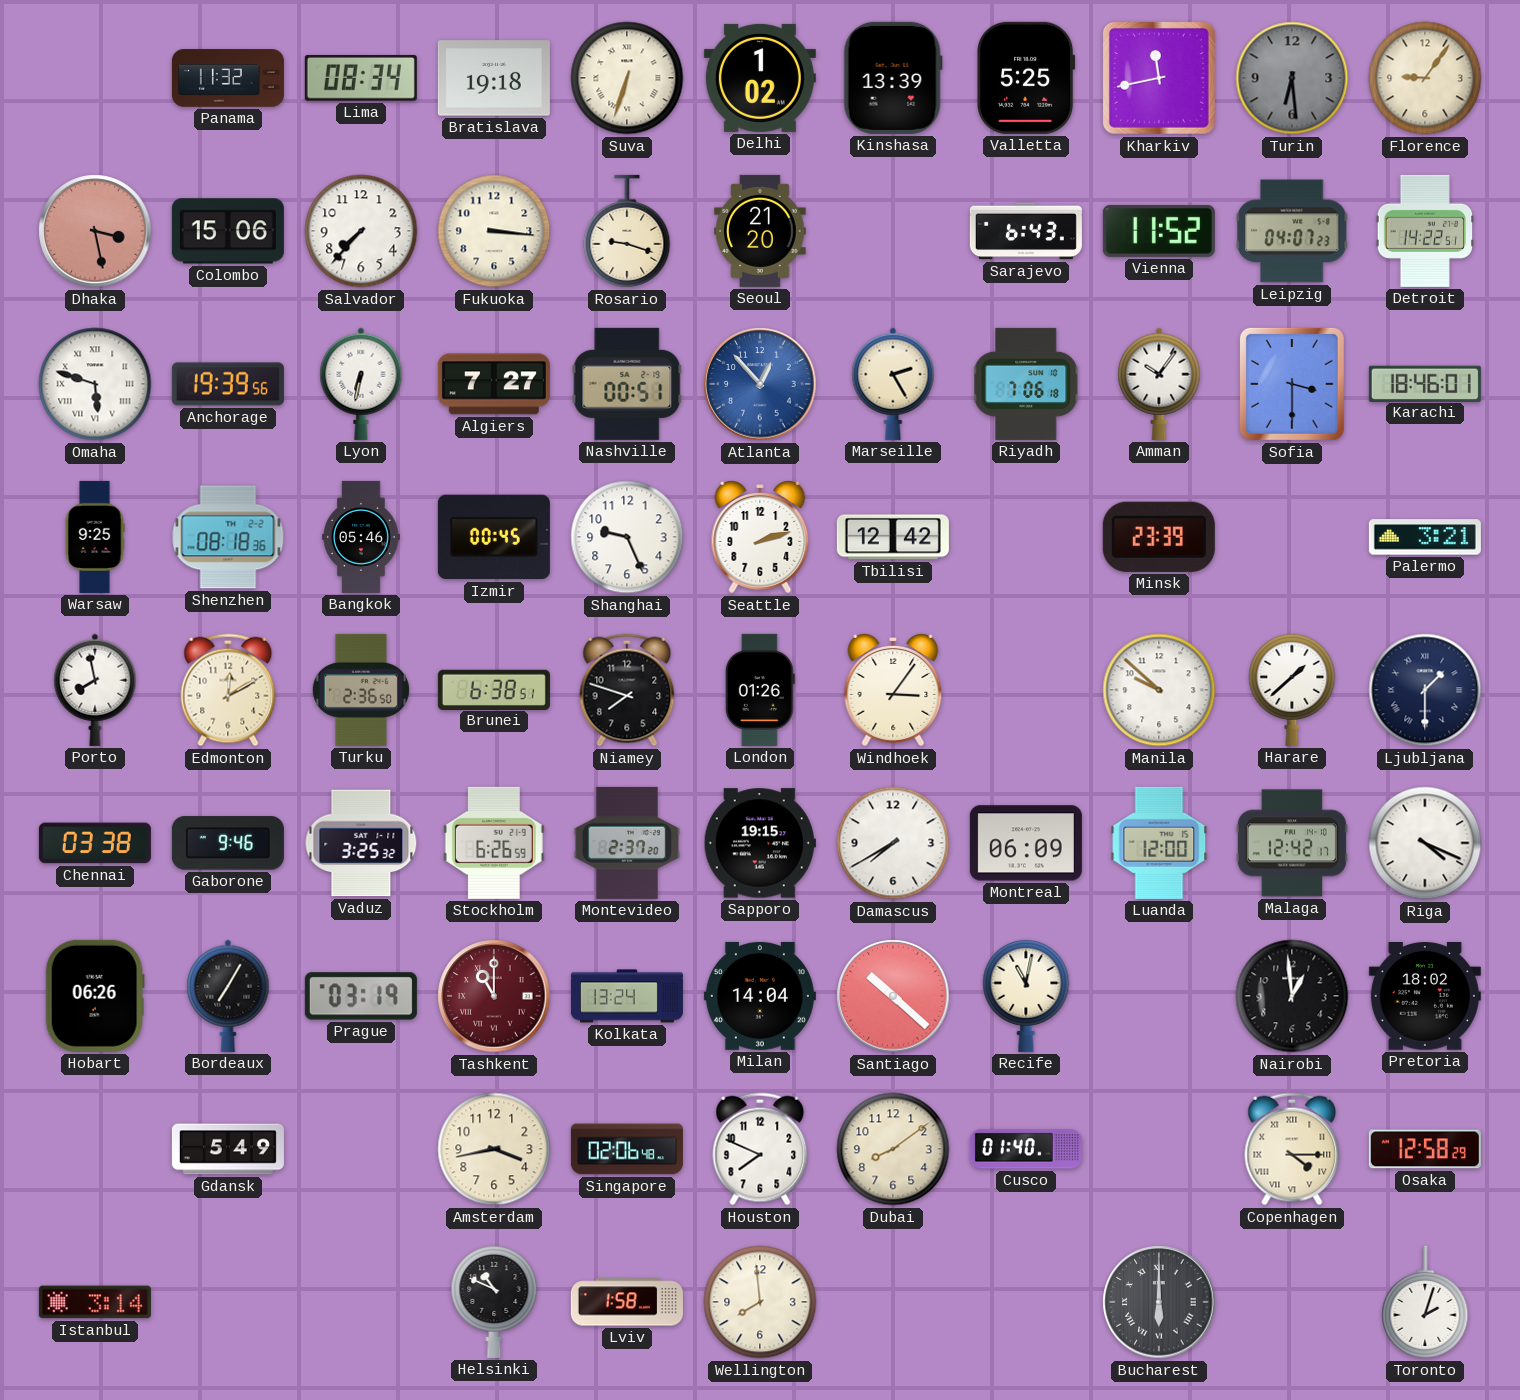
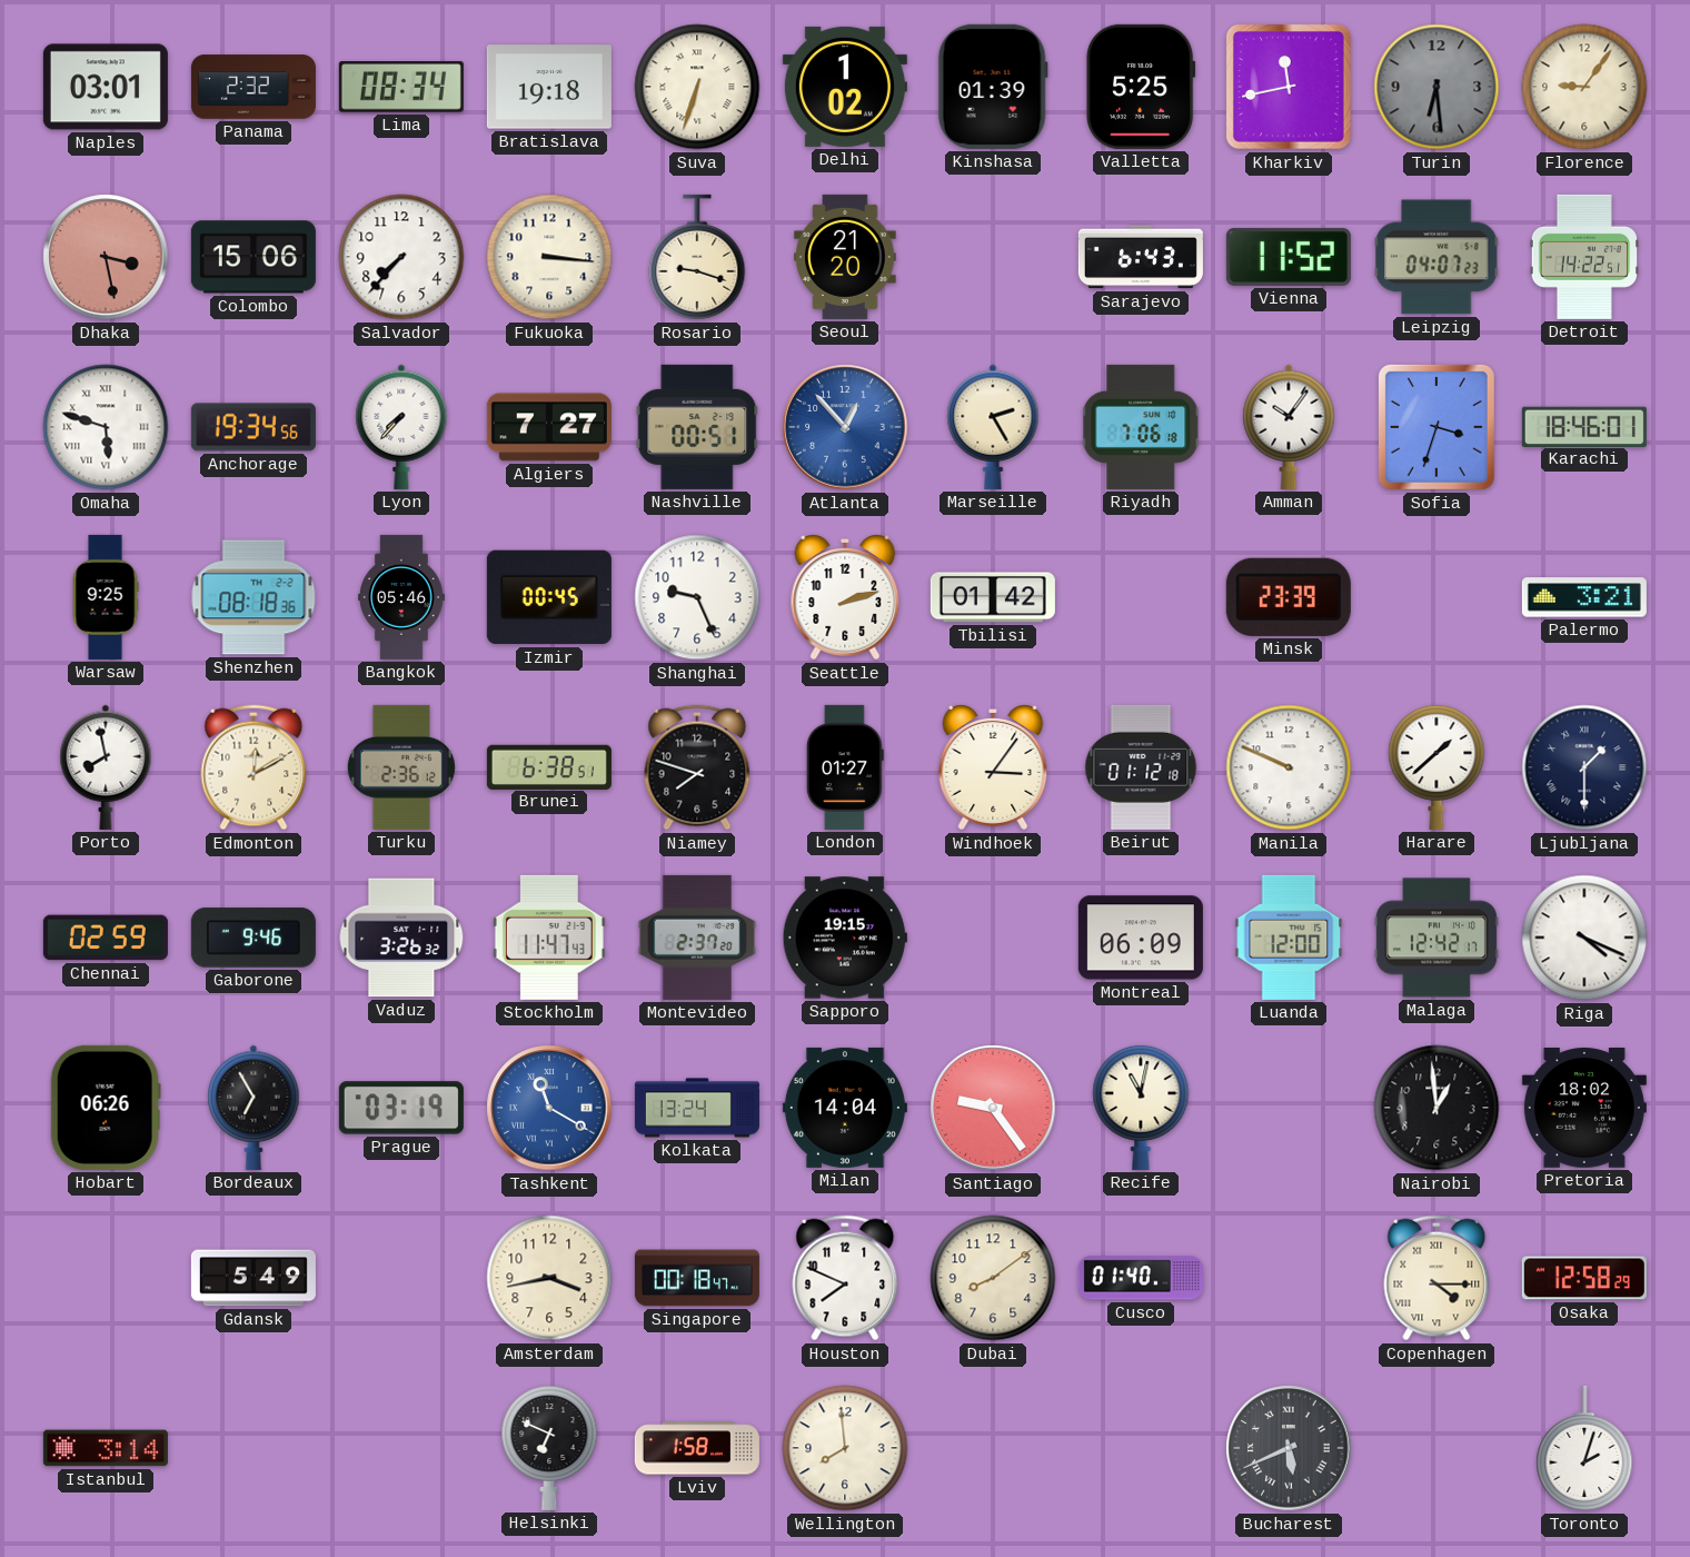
Naples: none -> 03:01 (106, 87)
Panama: 11:32 -> 2:32 (254, 87)
Kinshasa: 13:39 -> 01:39 (993, 87)
Anchorage: 19:39 -> 19:34 (254, 427)
Lyon: 6:32 -> 7:37 (401, 427)
Sofia: 3:30 -> 3:33 (1436, 427)
Tbilisi: 12:42 -> 01:42 (993, 597)
Turku: 2:36:50 -> 2:36:12 (401, 767)
London: 01:26 -> 01:27 (845, 767)
Beirut: none -> 01:12 (1141, 767)
Manila: 9:52 -> 9:49 (1289, 767)
Chennai: 03:38 -> 02:59 (106, 938)
Vaduz: 3:25 -> 3:26 (401, 938)
Stockholm: 6:26 -> 11:47 (549, 938)
Damascus: 7:40 -> none (893, 843)
Bordeaux: 7:05 -> 6:55 (254, 1108)
Tashkent: 11:00 -> 11:20 (549, 1108)
Tashkent dial: burgundy -> blue (549, 1108)
Santiago: 10:22 -> 9:24 (993, 1108)
Singapore: 02:06 -> 00:18 (697, 1278)
Helsinki: 10:49 -> 6:49 (549, 1447)
Bucharest: 6:00 -> 5:41 (1289, 1448)
